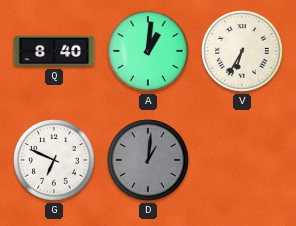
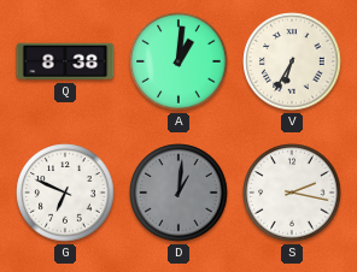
Q: 8:40 -> 8:38 (65, 61)
S: none -> 2:17 (292, 193)
